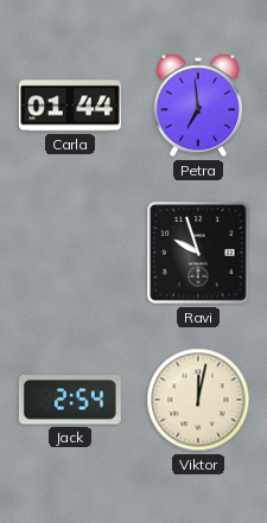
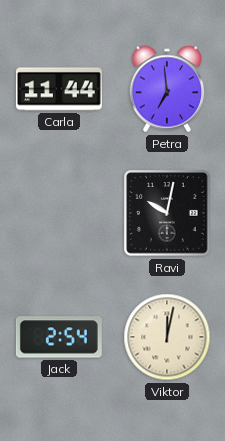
Carla: 01:44 -> 11:44 (59, 89)
Ravi: 9:57 -> 10:02 (167, 213)
